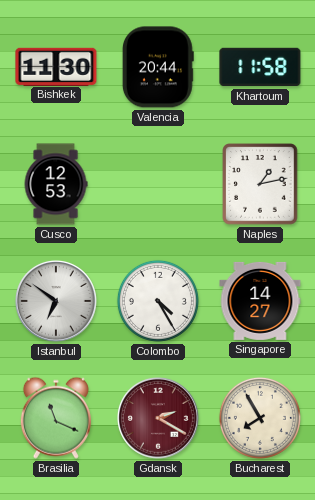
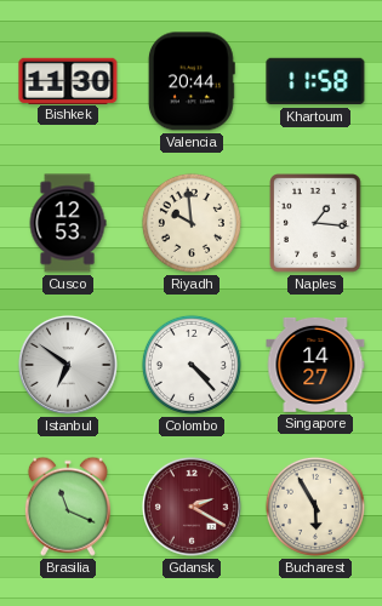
Riyadh: none -> 9:59 (192, 223)
Naples: 1:13 -> 1:16 (315, 223)
Colombo: 4:25 -> 4:23 (192, 365)
Bucharest: 7:55 -> 5:55 (315, 507)
